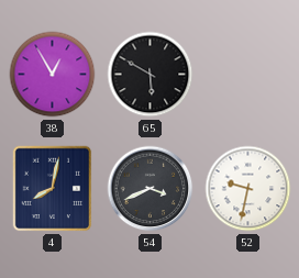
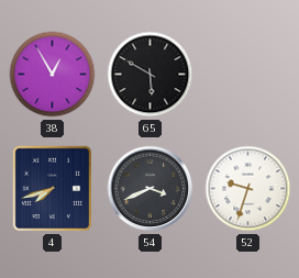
4: 8:02 -> 7:42 (53, 189)
52: 9:32 -> 9:33 (248, 189)
